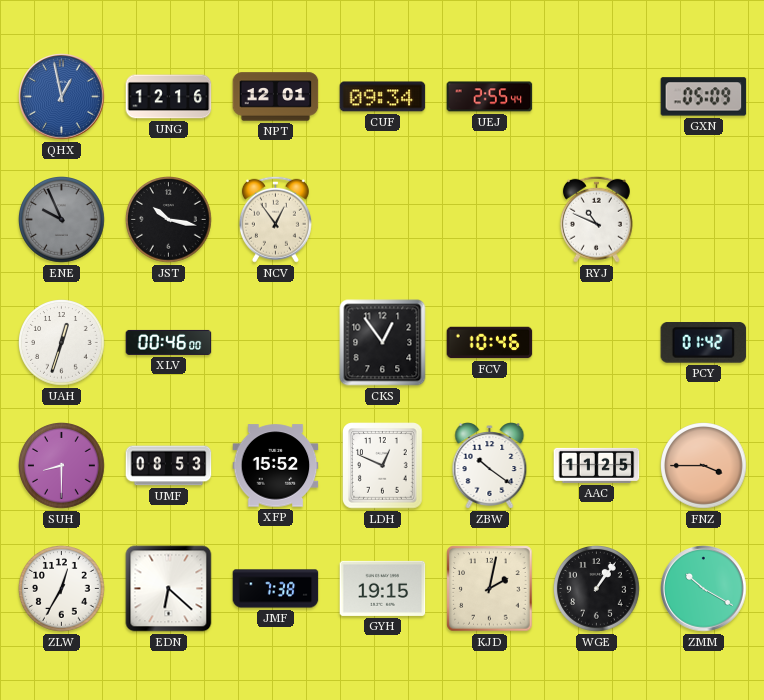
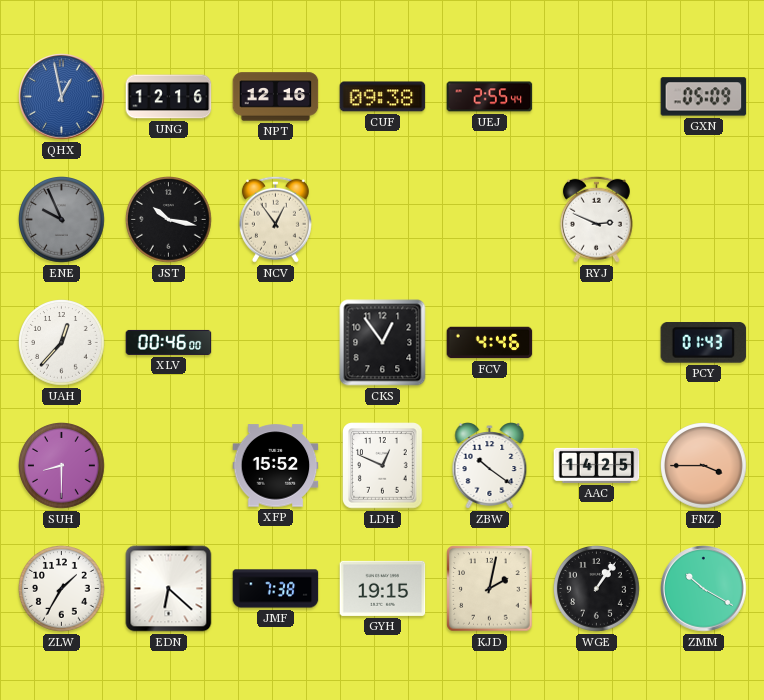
NPT: 12:01 -> 12:16 (276, 97)
CUF: 09:34 -> 09:38 (383, 97)
RYJ: 10:49 -> 2:49 (596, 219)
UAH: 12:33 -> 12:37 (62, 343)
FCV: 10:46 -> 4:46 (490, 343)
PCY: 01:42 -> 01:43 (704, 343)
UMF: 08:53 -> none (169, 466)
AAC: 11:25 -> 14:25 (597, 465)
ZLW: 12:35 -> 1:35 (62, 589)
